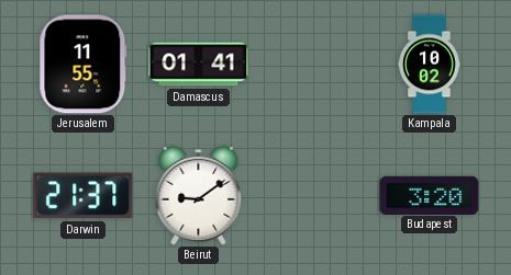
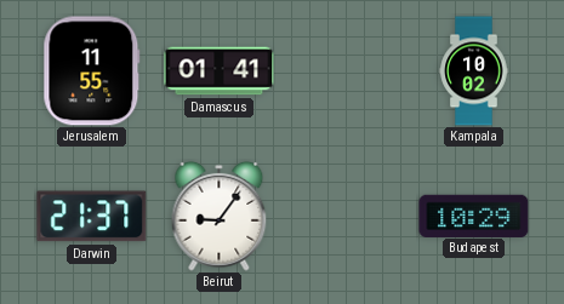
Beirut: 9:09 -> 9:06 (220, 216)
Budapest: 3:20 -> 10:29 (474, 216)
